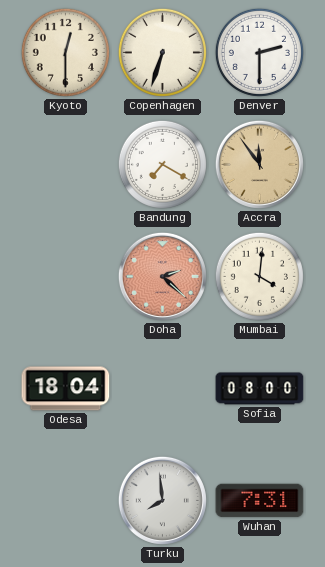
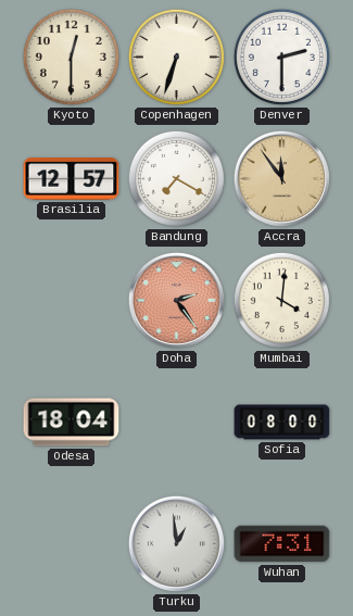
Brasilia: none -> 12:57 (72, 179)
Doha: 2:22 -> 2:24 (176, 300)
Turku: 7:59 -> 12:59 (176, 543)
